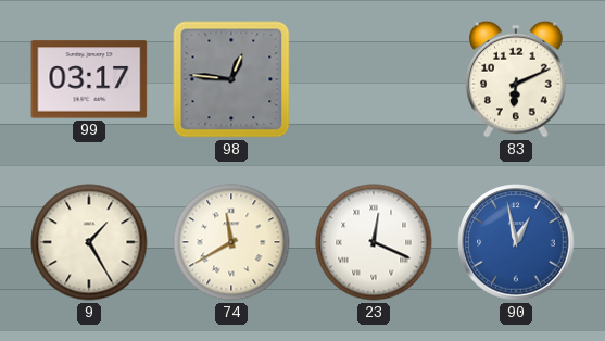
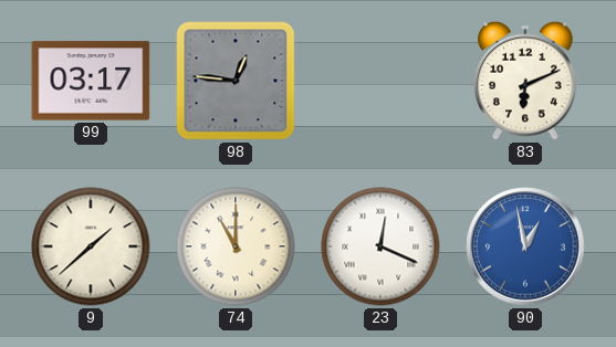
9: 1:25 -> 1:38 (91, 246)
74: 11:40 -> 11:00 (236, 246)
